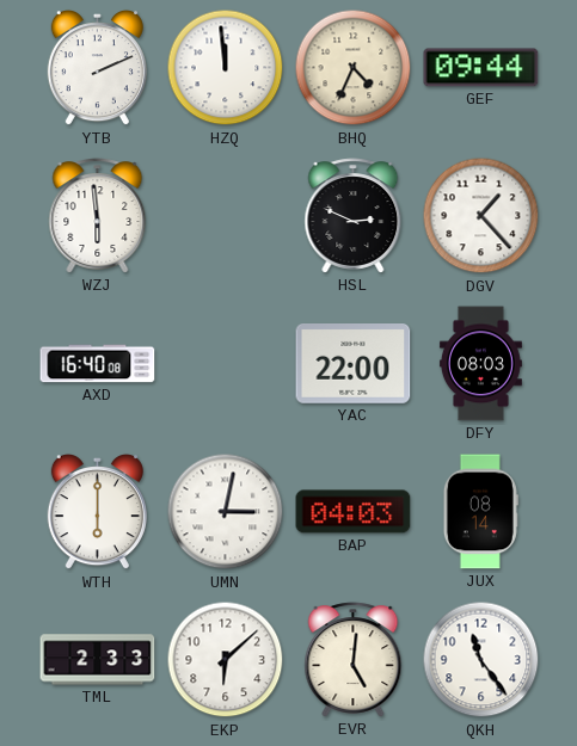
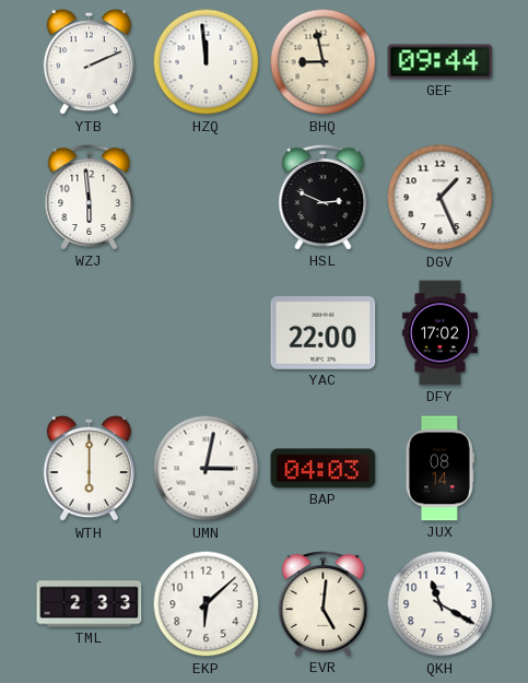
BHQ: 4:34 -> 8:58 (324, 62)
DGV: 1:23 -> 1:26 (441, 198)
AXD: 16:40 -> none (98, 364)
DFY: 08:03 -> 17:02 (439, 333)
QKH: 11:24 -> 11:20 (441, 604)
